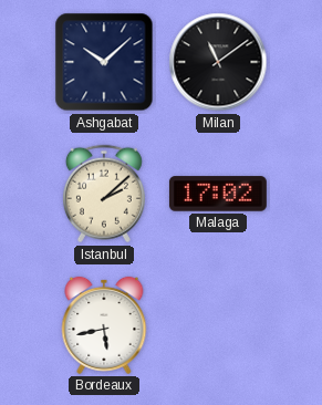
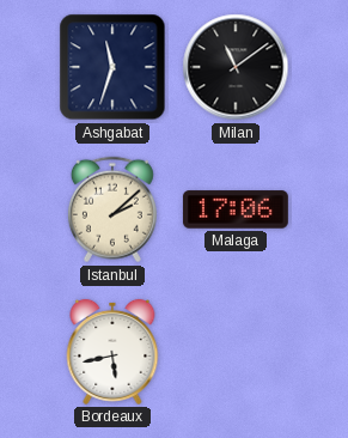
Ashgabat: 10:08 -> 11:33 (112, 67)
Malaga: 17:02 -> 17:06 (236, 209)
